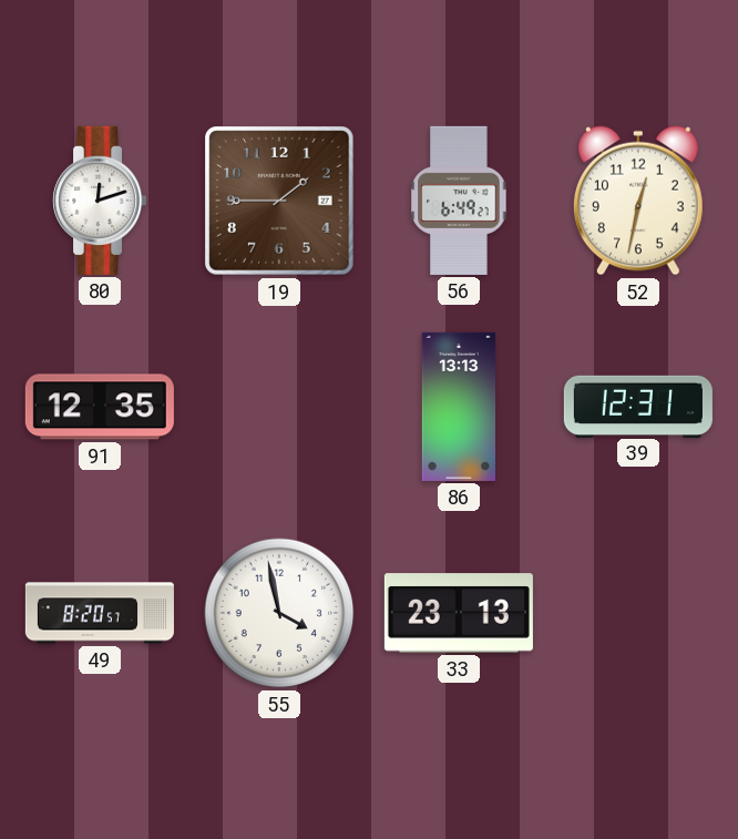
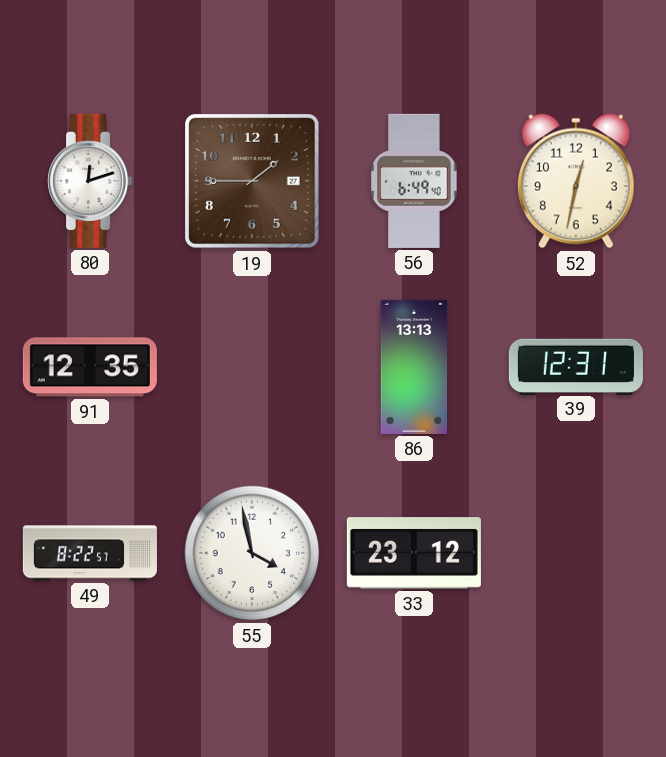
56: 6:49:27 -> 6:49:40 (414, 181)
49: 8:20 -> 8:22 (90, 553)
33: 23:13 -> 23:12 (414, 553)
